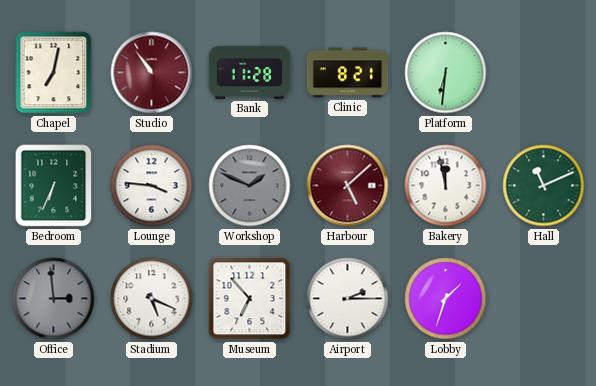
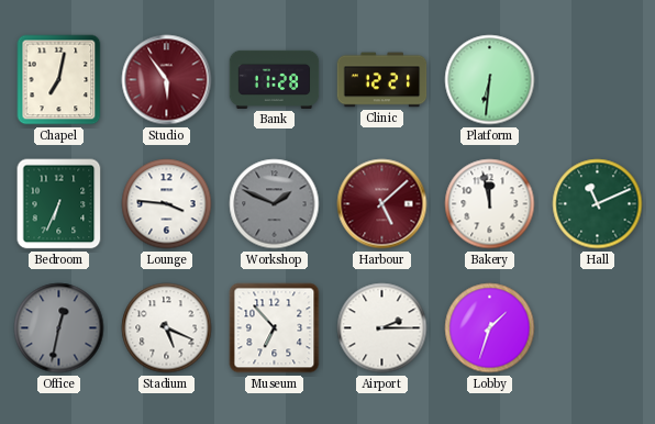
Studio: 10:54 -> 5:54 (167, 80)
Clinic: 8:21 -> 12:21 (382, 80)
Office: 2:59 -> 12:32 (59, 328)
